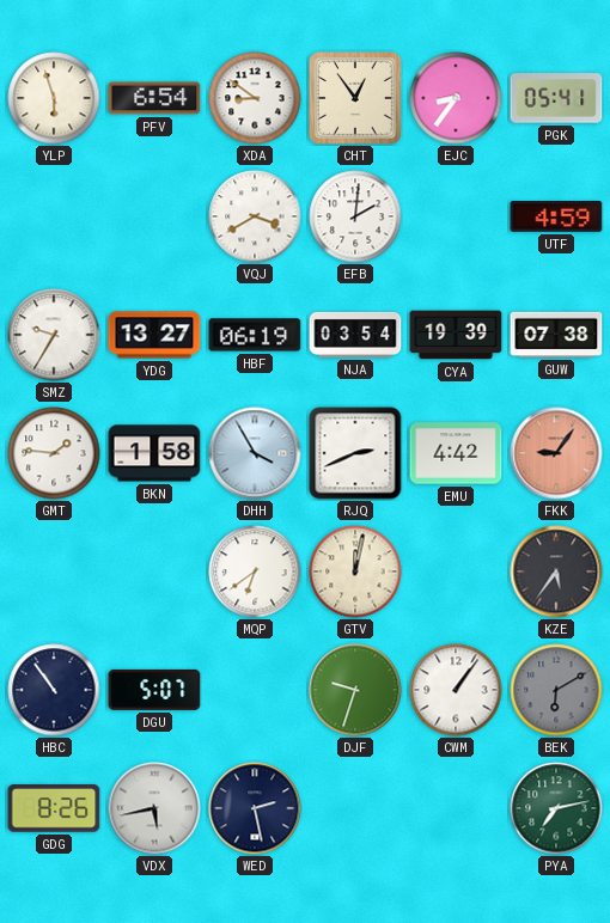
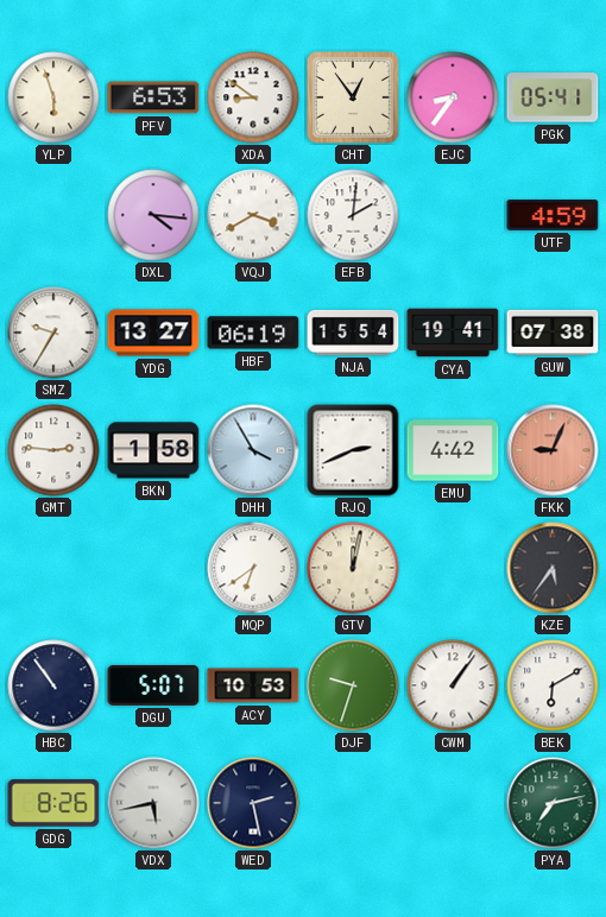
PFV: 6:54 -> 6:53 (153, 97)
DXL: none -> 4:16 (153, 215)
NJA: 03:54 -> 15:54 (353, 333)
CYA: 19:39 -> 19:41 (453, 333)
GMT: 1:46 -> 2:46 (53, 450)
FKK: 9:06 -> 9:04 (553, 450)
ACY: none -> 10:53 (253, 685)
BEK dial: grey -> white (553, 685)
